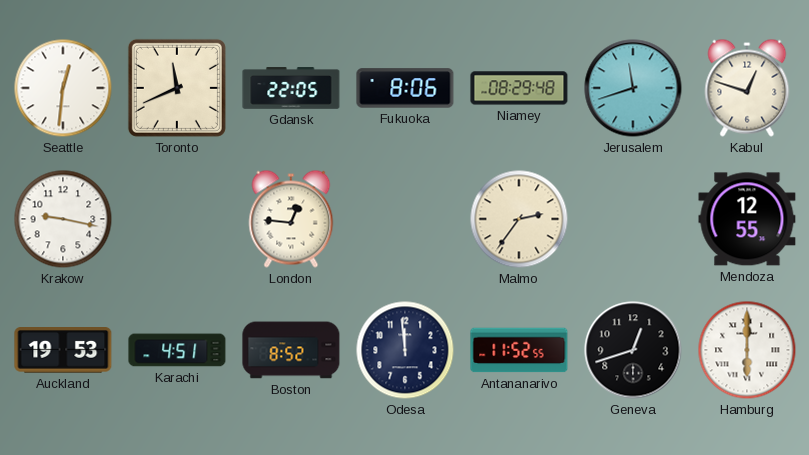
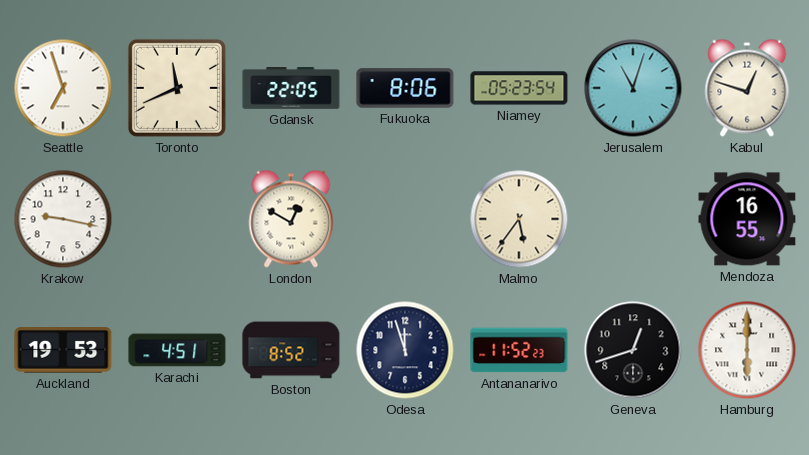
Seattle: 12:31 -> 6:57 (63, 88)
Niamey: 08:29 -> 05:23 (519, 88)
Jerusalem: 11:42 -> 11:03 (633, 88)
London: 12:46 -> 12:50 (291, 219)
Malmo: 2:36 -> 5:36 (519, 219)
Mendoza: 12:55 -> 16:55 (747, 219)
Odesa: 11:59 -> 11:57 (405, 350)
Antananarivo: 11:52:55 -> 11:52:23 (519, 350)
